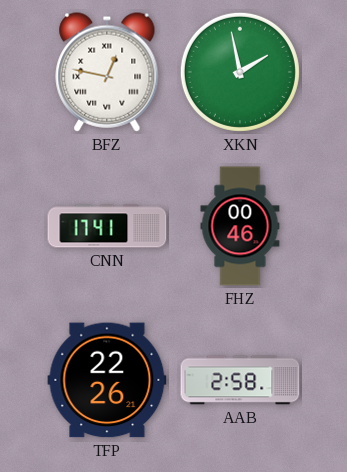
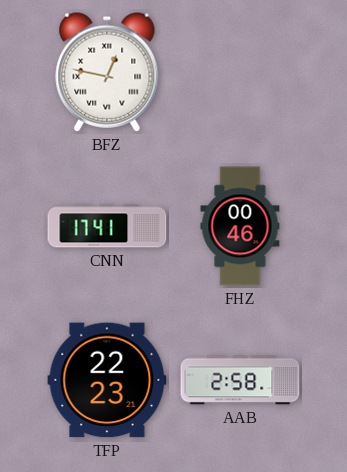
XKN: 1:58 -> none (240, 72)
TFP: 22:26 -> 22:23 (107, 380)
